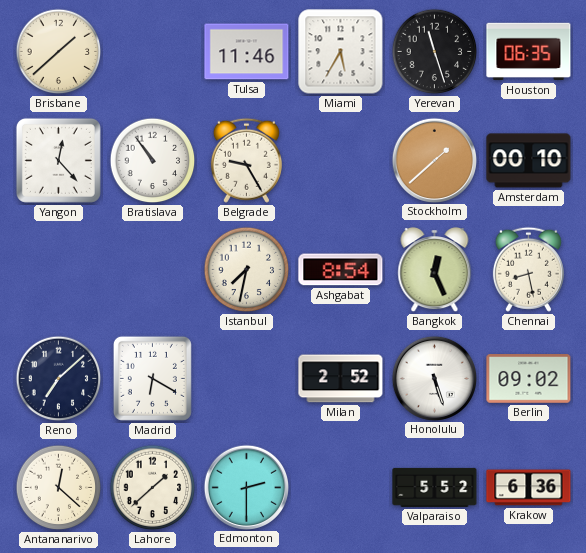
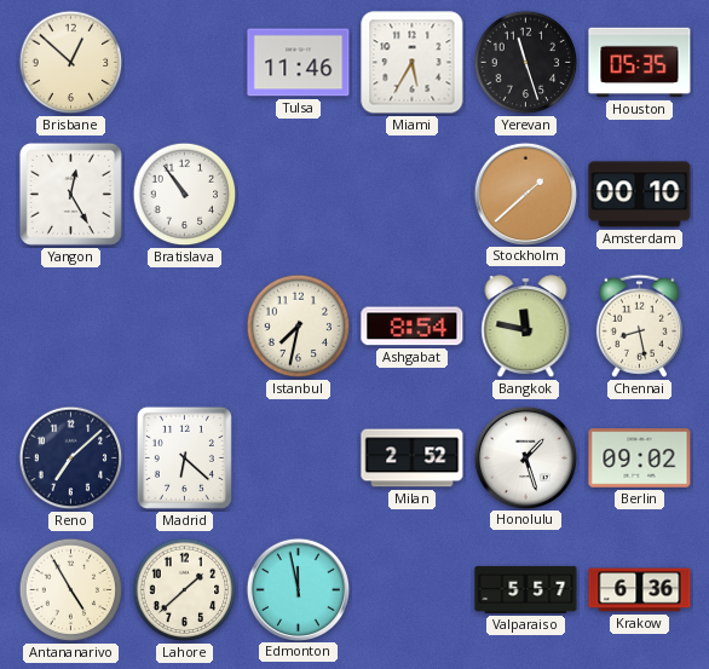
Brisbane: 1:38 -> 12:52 (71, 63)
Houston: 06:35 -> 05:35 (640, 63)
Yangon: 12:23 -> 12:25 (70, 194)
Belgrade: 9:25 -> none (246, 160)
Bangkok: 12:26 -> 11:47 (526, 327)
Madrid: 6:20 -> 6:22 (184, 457)
Honolulu: 5:27 -> 1:27 (525, 457)
Antananarivo: 12:22 -> 4:55 (71, 590)
Edmonton: 2:30 -> 11:58 (298, 589)
Valparaiso: 5:52 -> 5:57 (526, 589)
